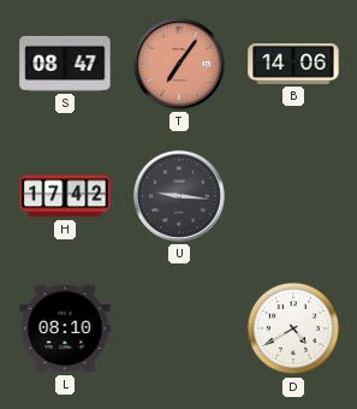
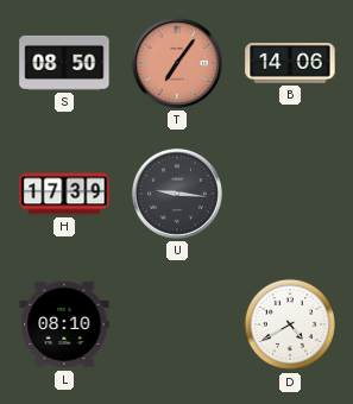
S: 08:47 -> 08:50 (64, 63)
H: 17:42 -> 17:39 (64, 194)
